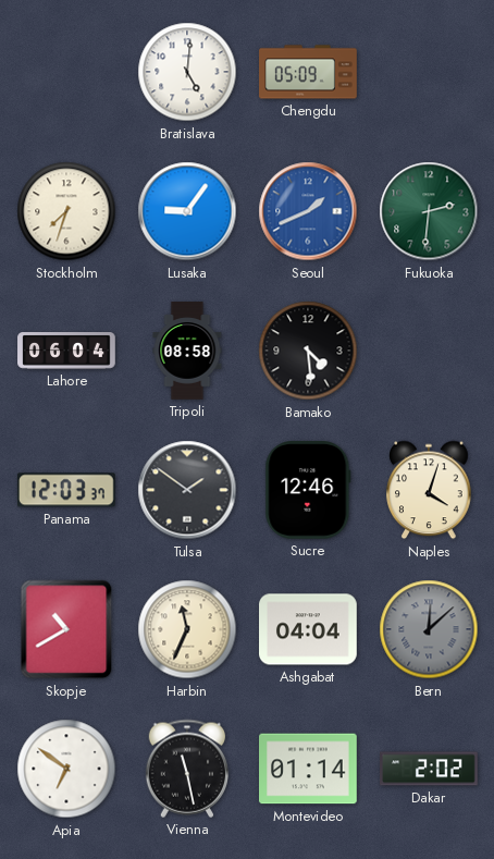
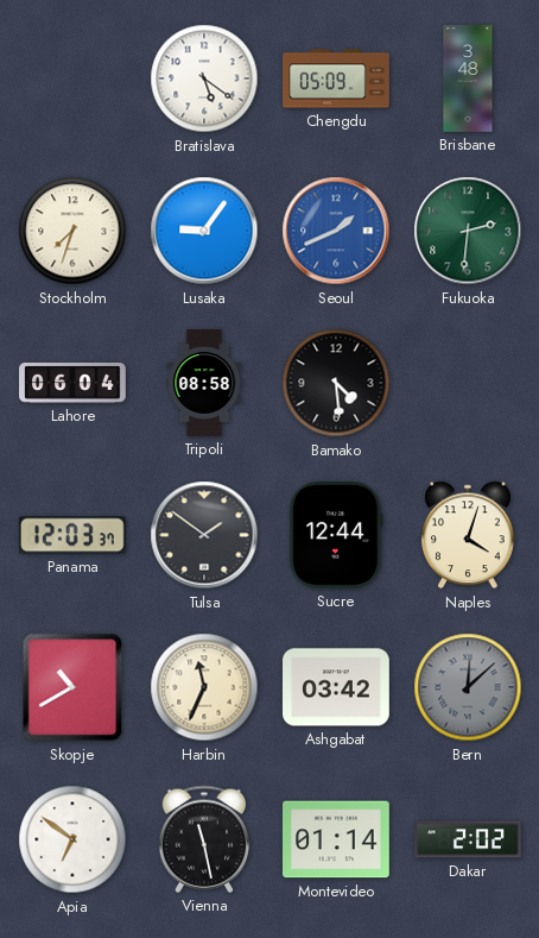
Bratislava: 5:01 -> 5:21 (204, 78)
Brisbane: none -> 3:48 (468, 78)
Sucre: 12:46 -> 12:44 (336, 536)
Ashgabat: 04:04 -> 03:42 (337, 687)
